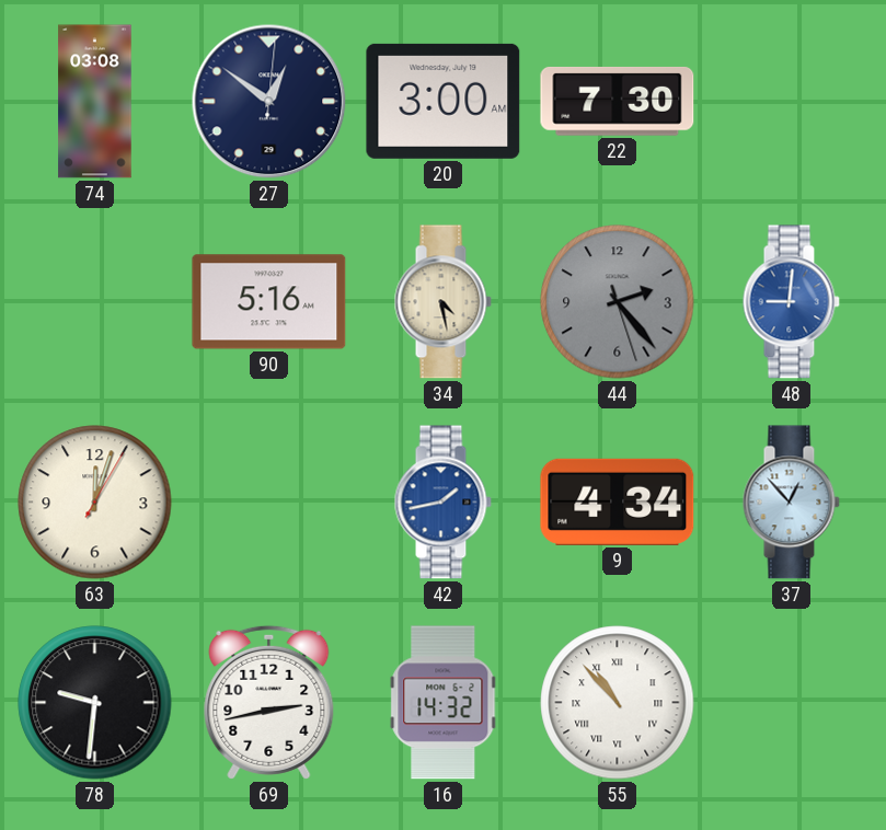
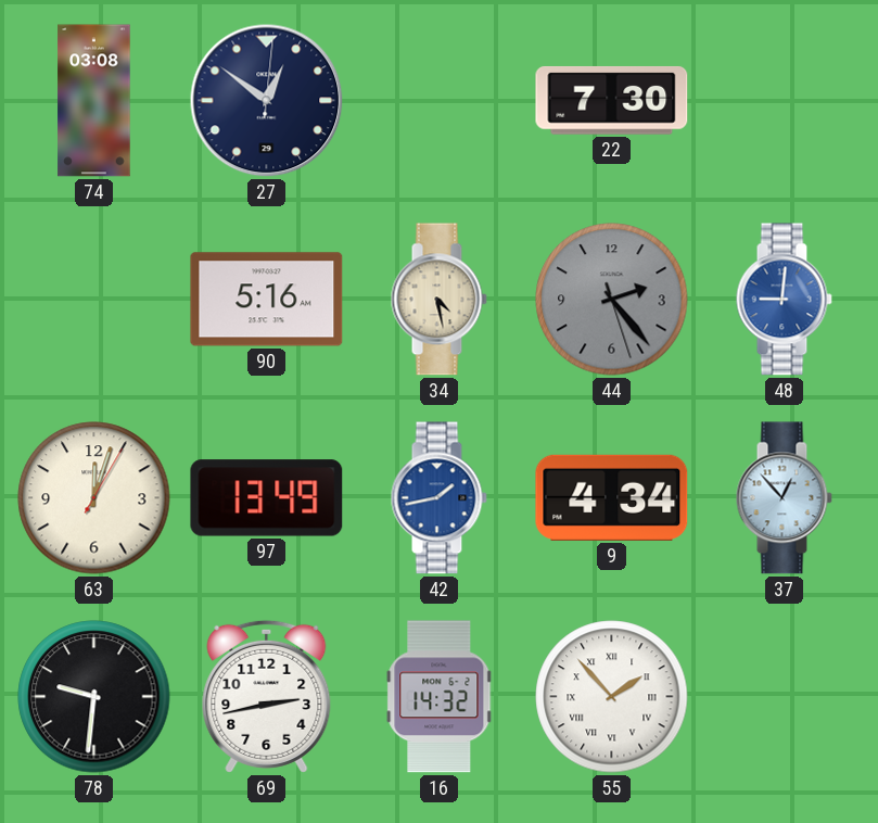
20: 3:00 -> none (444, 101)
97: none -> 13:49 (267, 498)
55: 10:53 -> 1:53 (612, 697)
